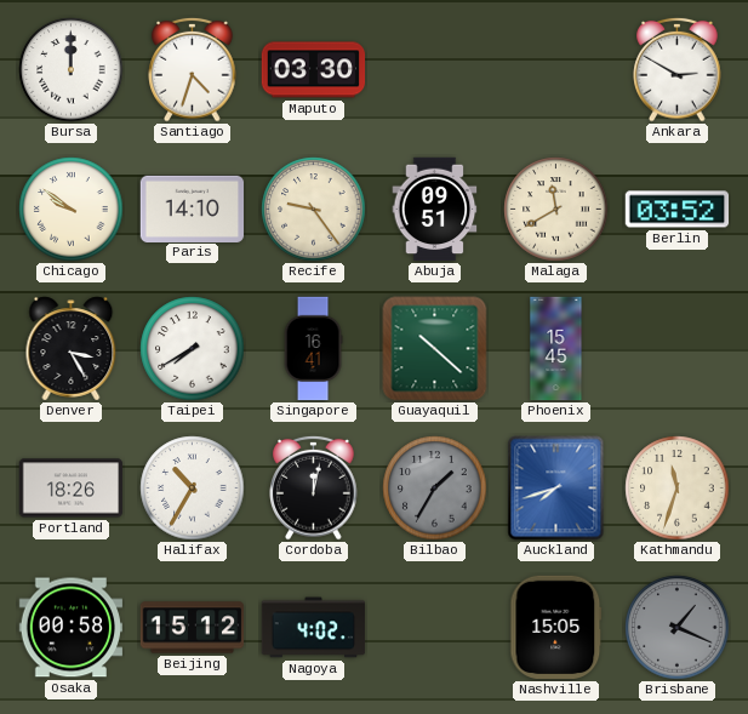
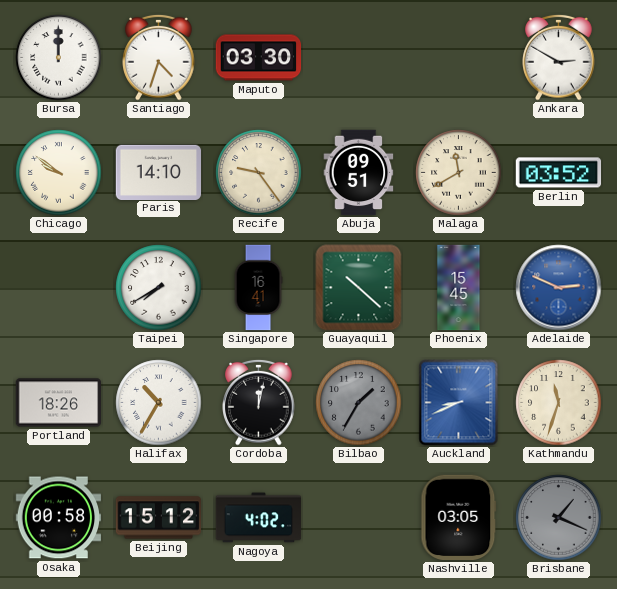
Denver: 3:25 -> none (72, 349)
Adelaide: none -> 2:49 (559, 288)
Auckland: 7:42 -> 8:41 (459, 403)
Nashville: 15:05 -> 03:05 (459, 518)
